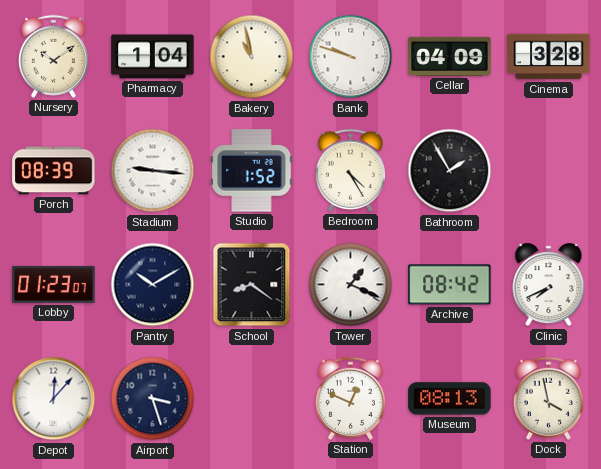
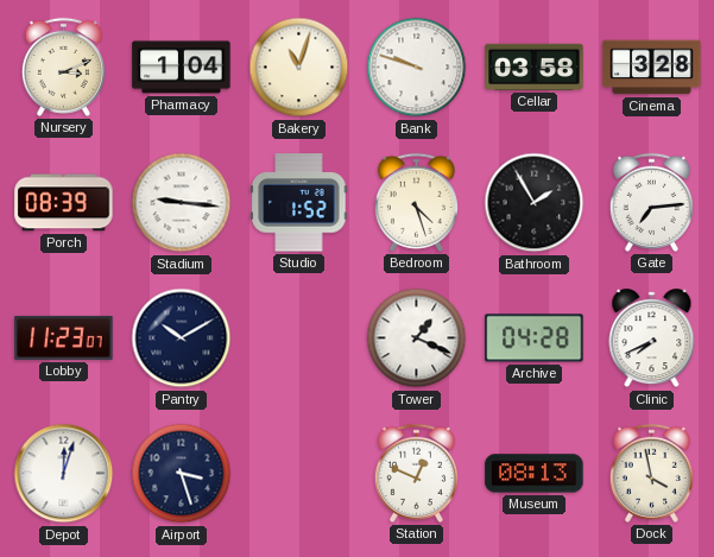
Nursery: 10:09 -> 3:11 (63, 67)
Bakery: 10:58 -> 11:03 (299, 68)
Cellar: 04:09 -> 03:58 (535, 67)
Bedroom: 4:25 -> 4:27 (416, 202)
Gate: none -> 7:14 (651, 202)
Lobby: 01:23 -> 11:23 (64, 337)
School: 8:21 -> none (252, 285)
Archive: 08:42 -> 04:28 (535, 338)
Depot: 12:07 -> 12:03 (64, 474)
